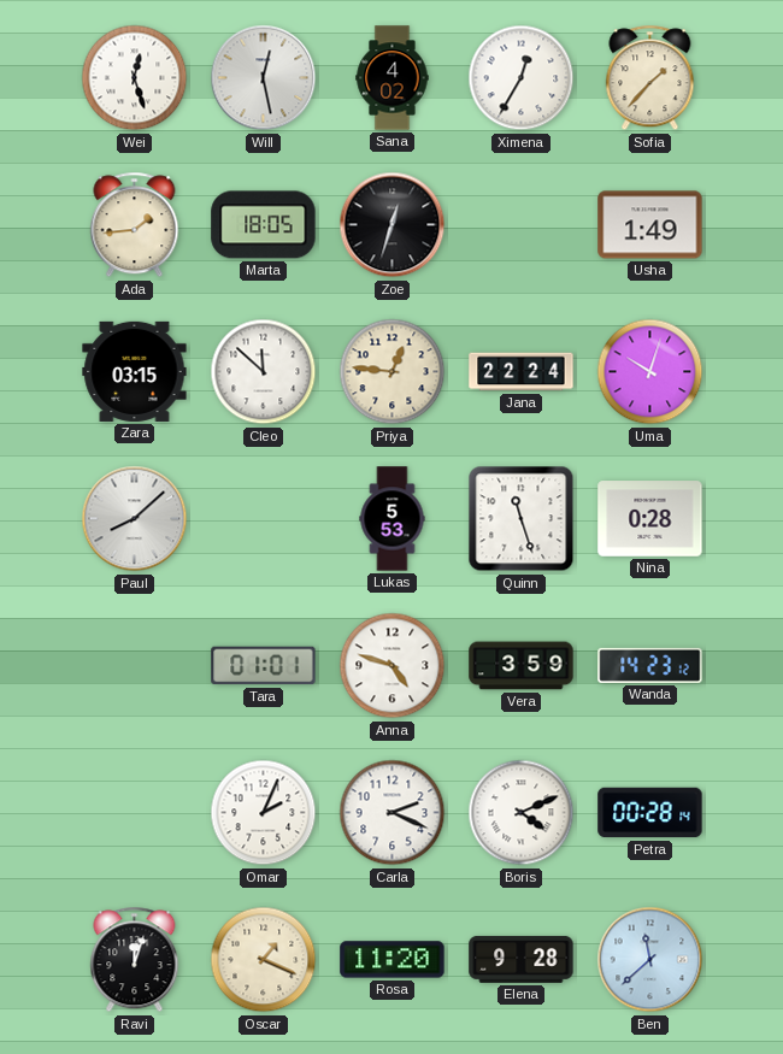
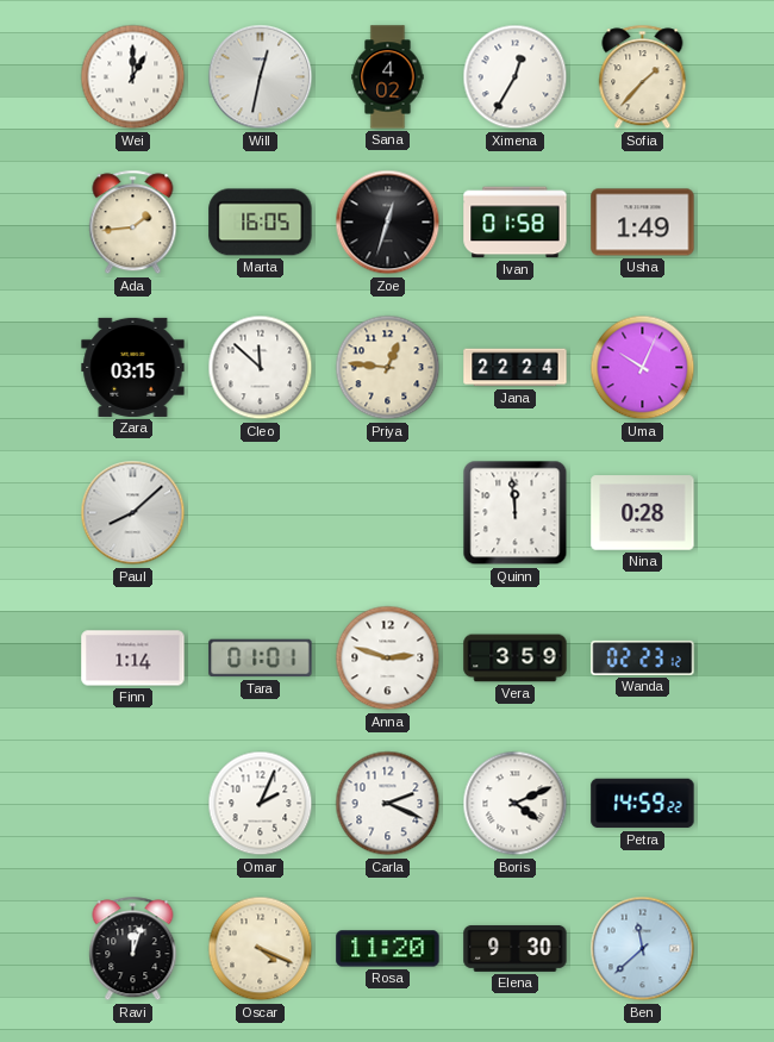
Wei: 12:27 -> 1:00 (133, 77)
Will: 12:28 -> 12:32 (261, 77)
Marta: 18:05 -> 16:05 (261, 223)
Ivan: none -> 01:58 (516, 223)
Uma: 10:03 -> 10:04 (643, 368)
Lukas: 5:53 -> none (393, 519)
Quinn: 11:27 -> 11:59 (516, 513)
Finn: none -> 1:14 (133, 659)
Anna: 4:48 -> 2:48 (388, 659)
Wanda: 14:23 -> 02:23 (643, 657)
Petra: 00:28 -> 14:59 (643, 804)
Oscar: 1:19 -> 4:19 (261, 949)
Elena: 9:28 -> 9:30 (516, 949)
